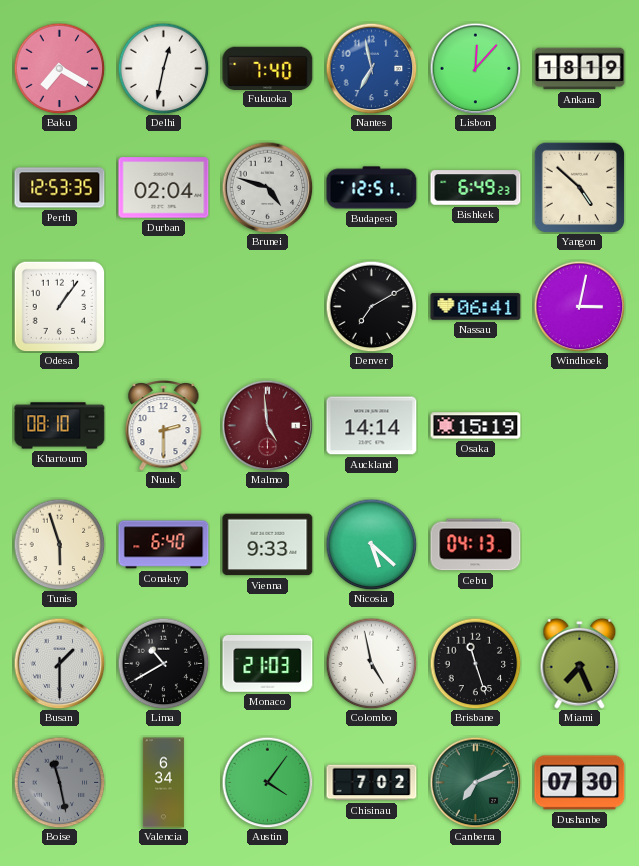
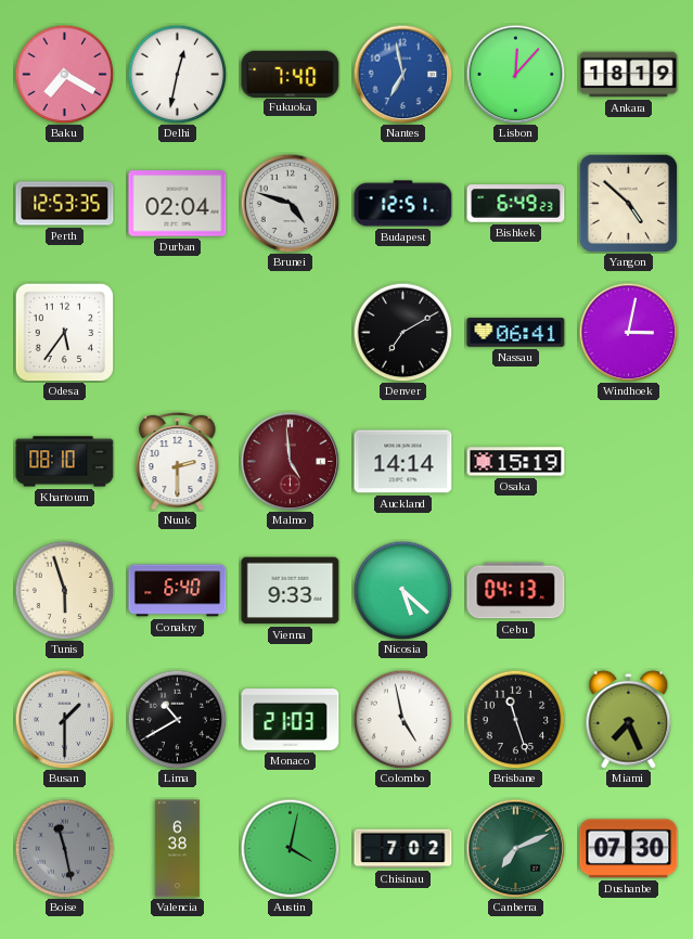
Odesa: 1:06 -> 5:36 (64, 332)
Valencia: 6:34 -> 6:38 (177, 849)
Austin: 4:06 -> 4:02 (290, 848)
